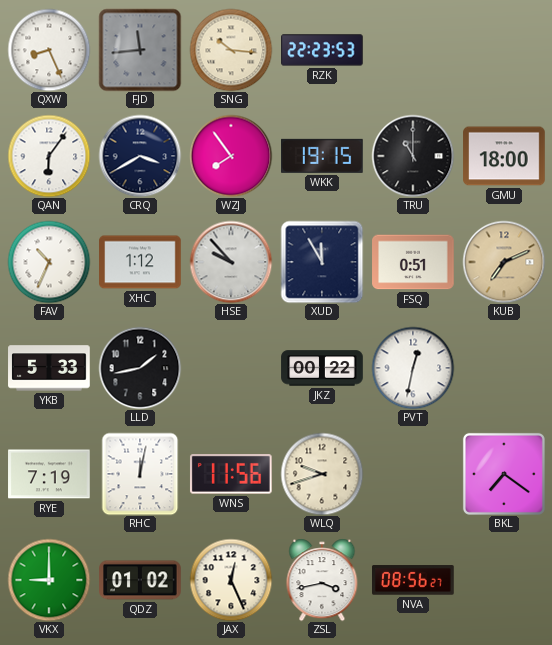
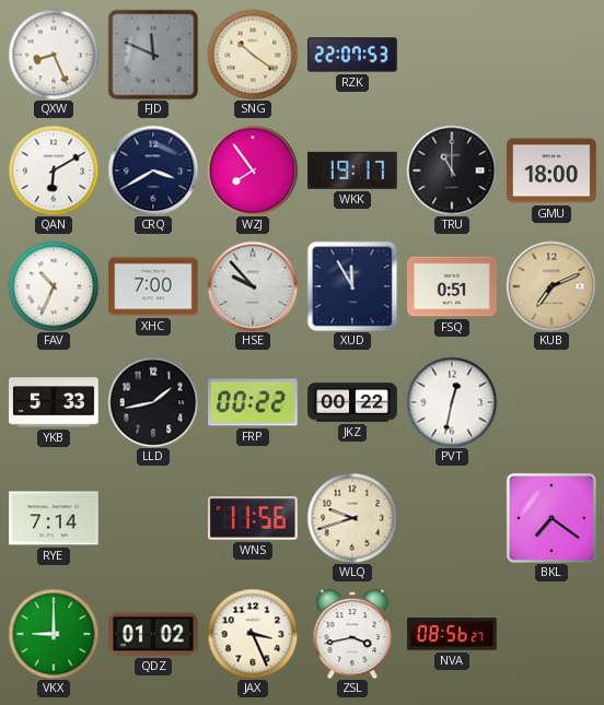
FJD: 11:44 -> 11:49 (153, 55)
SNG: 10:16 -> 10:21 (253, 55)
RZK: 22:23 -> 22:07 (352, 55)
QAN: 6:06 -> 6:10 (54, 171)
WKK: 19:15 -> 19:17 (353, 171)
XHC: 1:12 -> 7:00 (153, 286)
FRP: none -> 00:22 (254, 402)
RYE: 7:19 -> 7:14 (54, 518)
RHC: 12:02 -> none (140, 474)
JAX: 12:26 -> 3:26 (253, 634)
